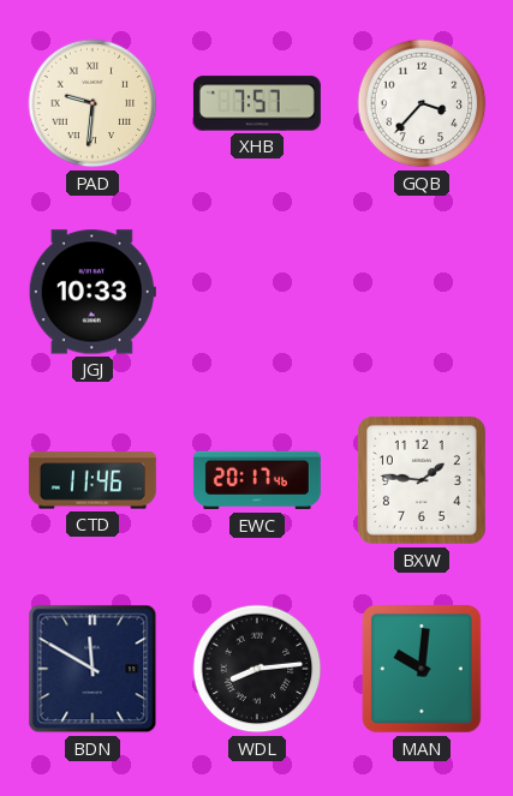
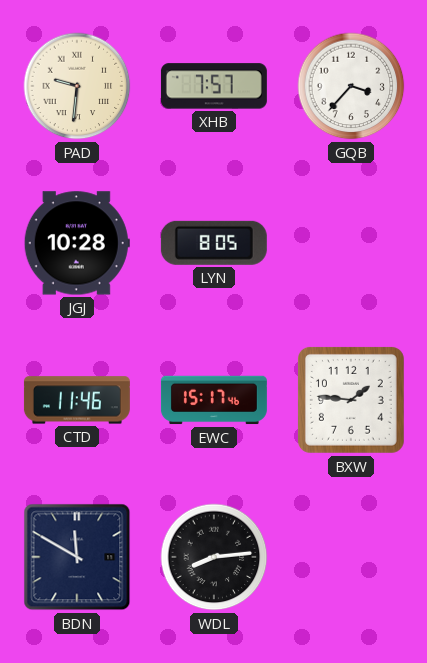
JGJ: 10:33 -> 10:28 (77, 243)
LYN: none -> 8:05 (214, 243)
EWC: 20:17 -> 15:17 (214, 400)
MAN: 10:01 -> none (422, 670)
